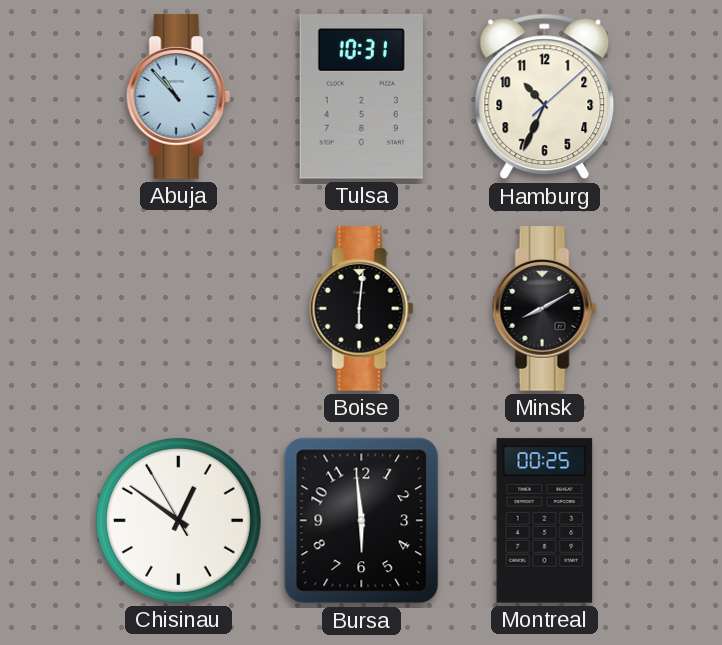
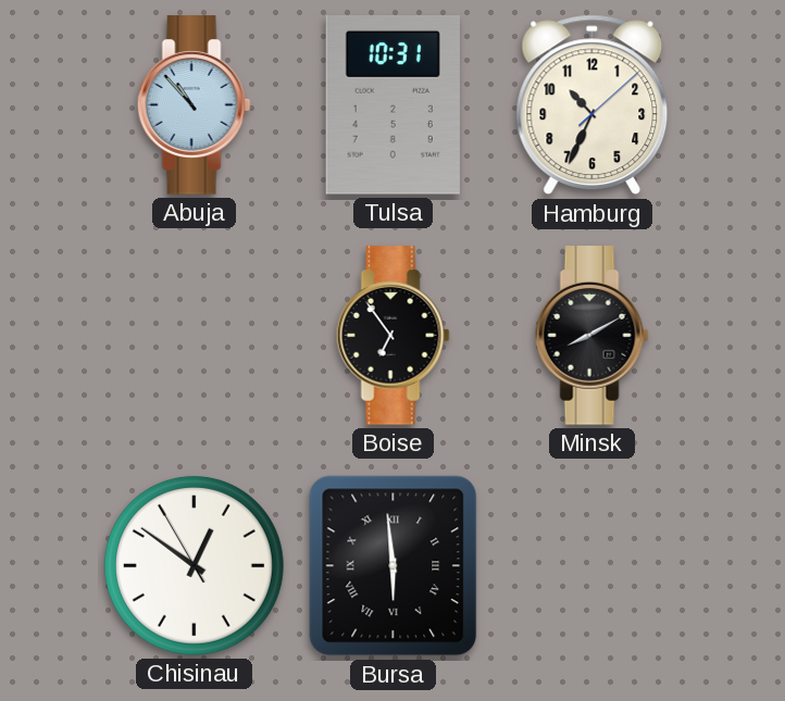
Boise: 6:01 -> 6:54 (392, 336)
Bursa numerals: Arabic -> Roman (394, 566)
Montreal: 00:25 -> none (545, 521)
